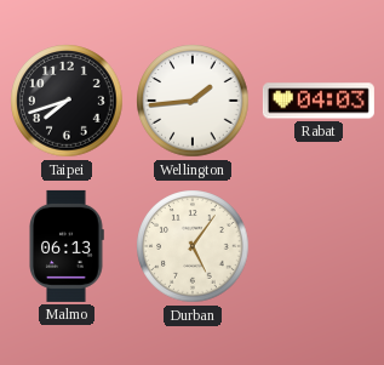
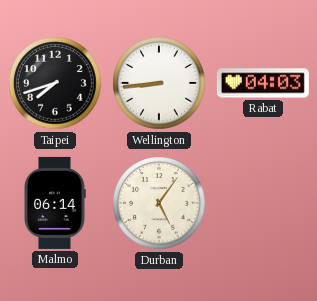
Wellington: 1:44 -> 8:44 (159, 83)
Malmo: 06:13 -> 06:14 (55, 203)
